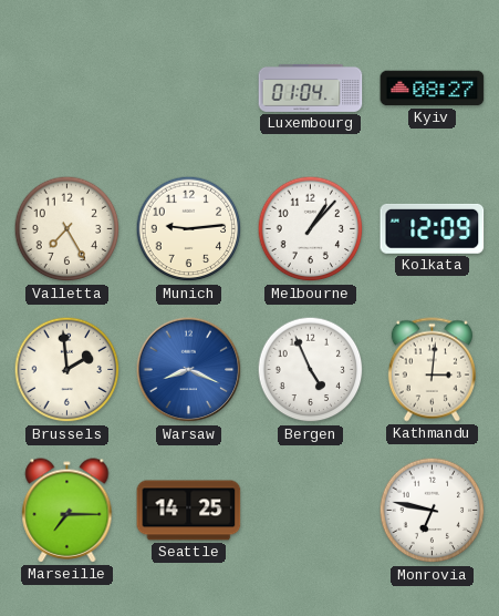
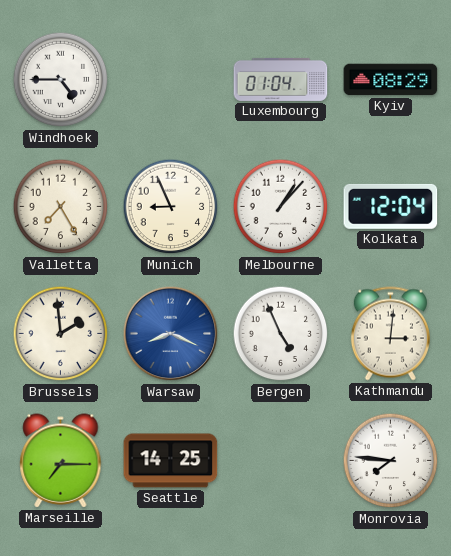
Windhoek: none -> 4:45 (61, 80)
Kyiv: 08:27 -> 08:29 (391, 80)
Munich: 9:14 -> 8:56 (171, 207)
Kolkata: 12:09 -> 12:04 (391, 206)
Monrovia: 6:47 -> 7:46 (391, 461)
